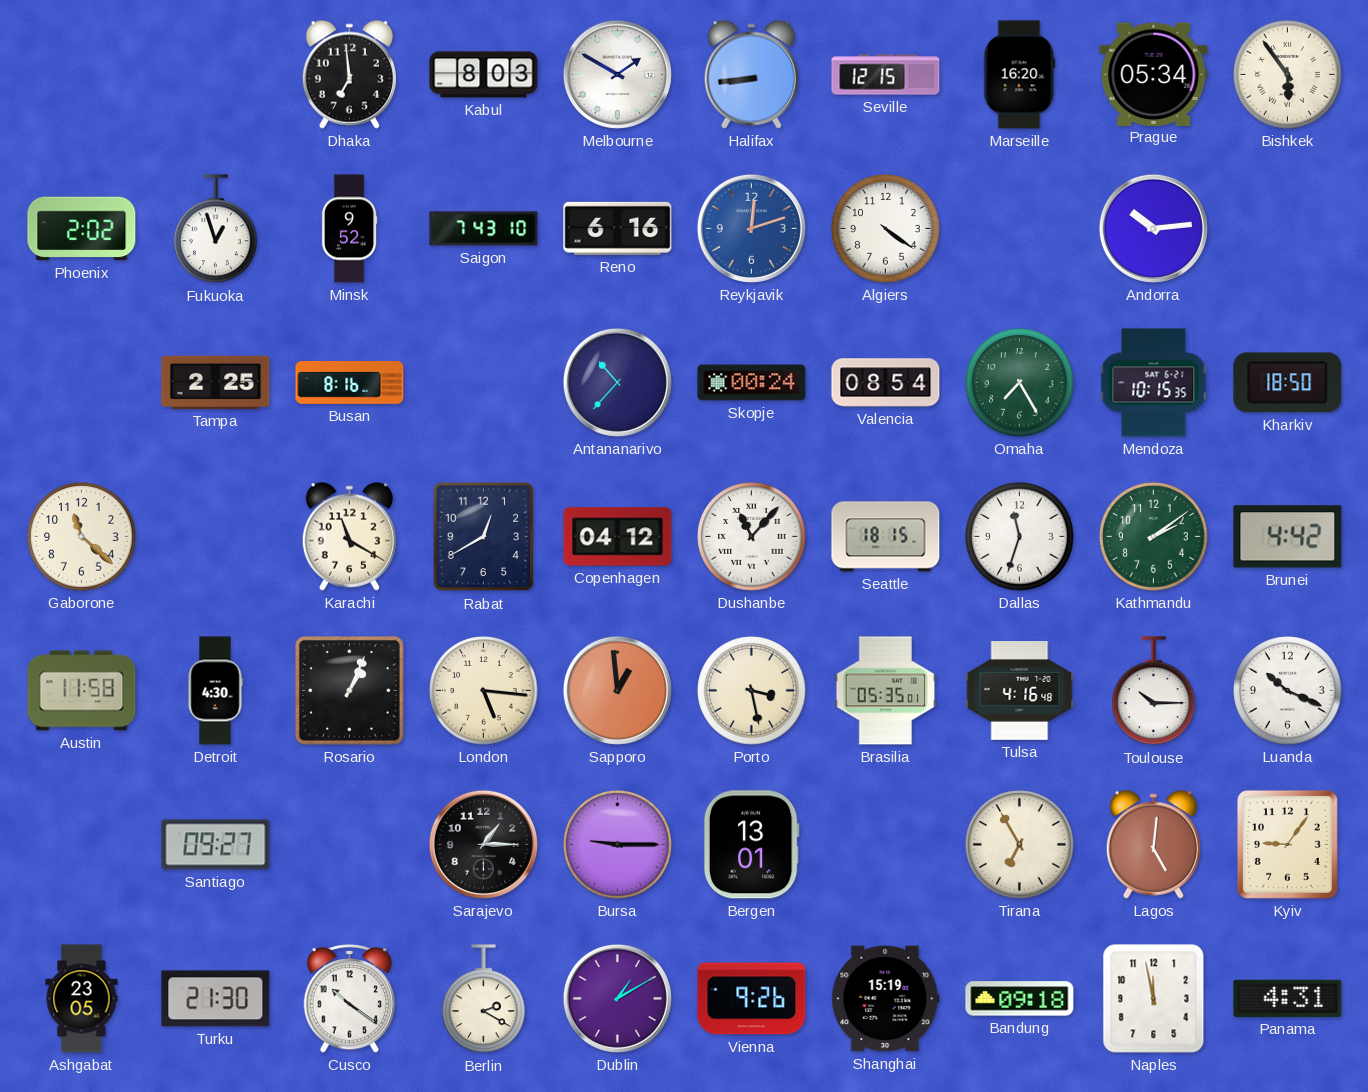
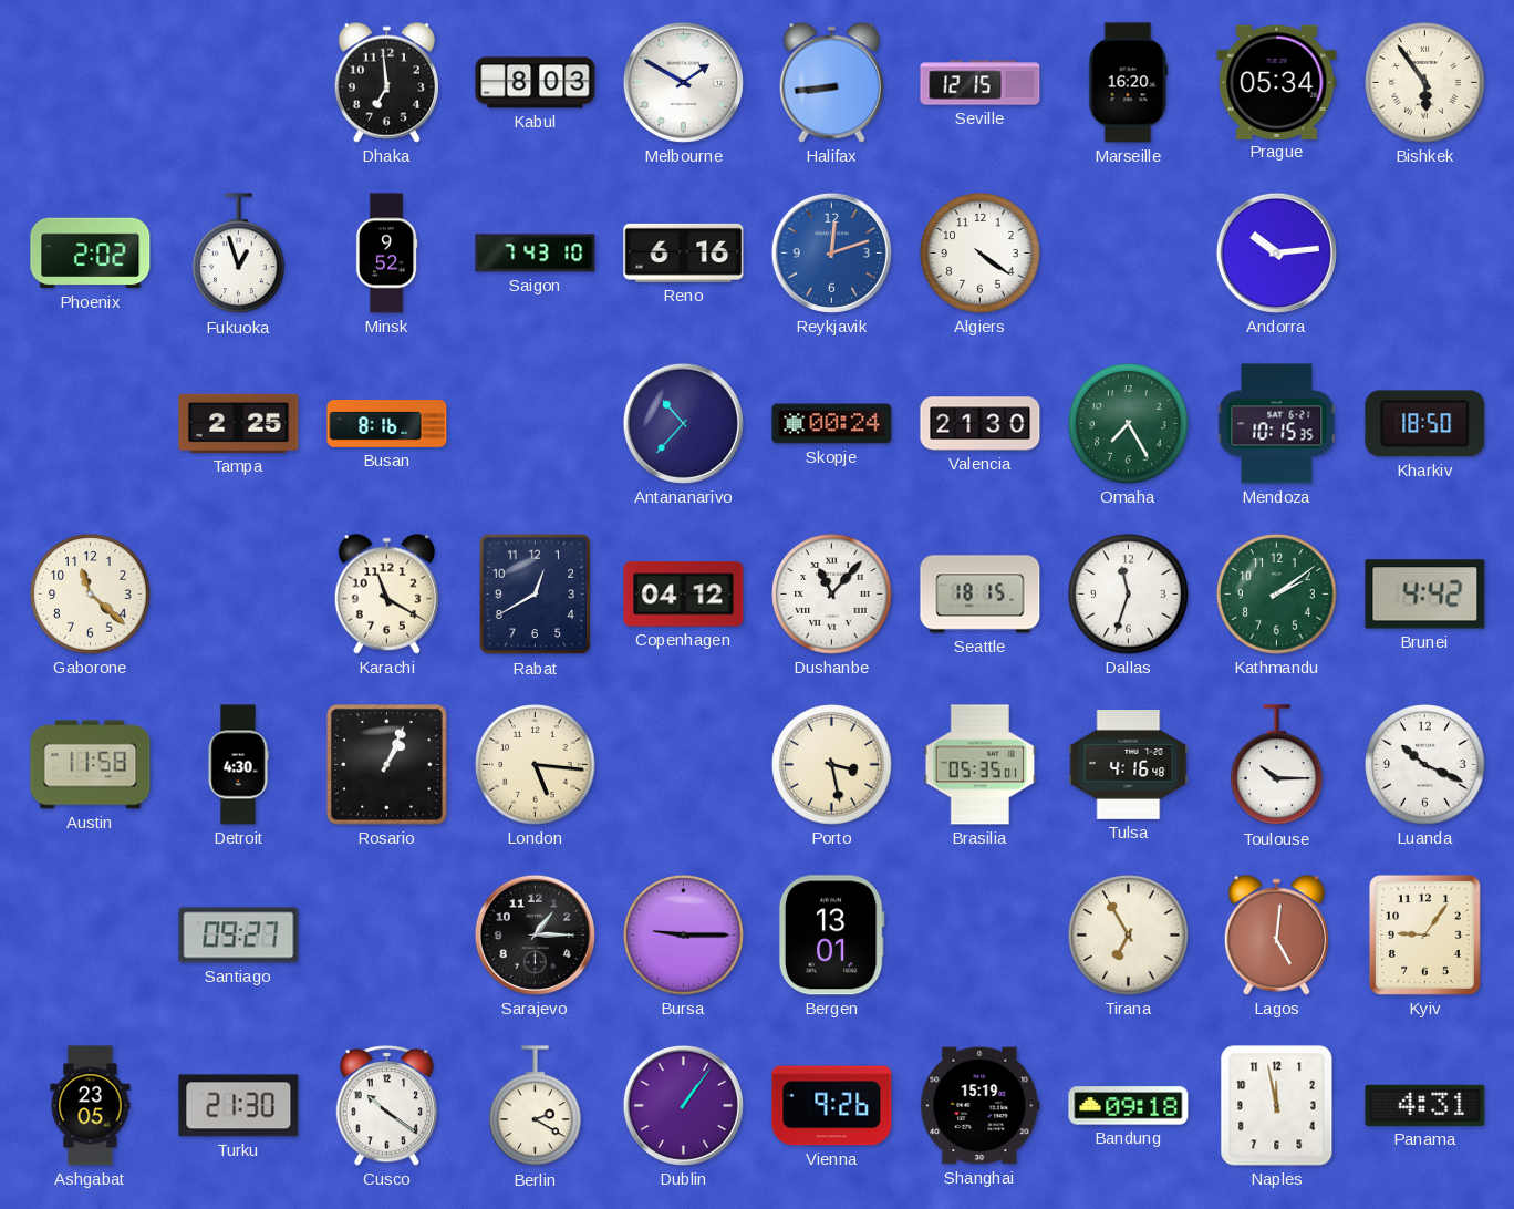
Valencia: 08:54 -> 21:30 (981, 424)
Sapporo: 12:59 -> none (617, 690)
Dublin: 1:10 -> 1:06 (683, 1105)
